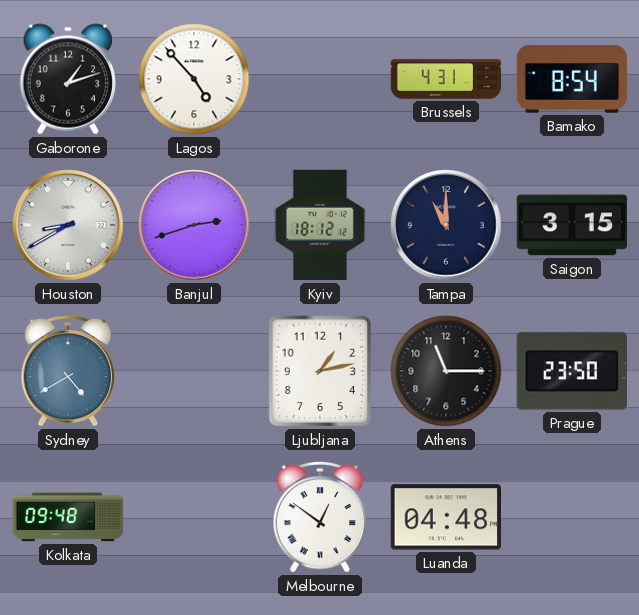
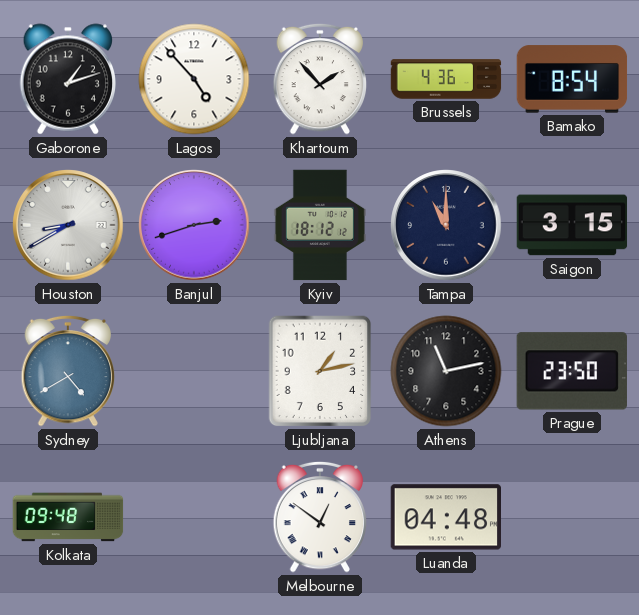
Khartoum: none -> 1:53 (320, 79)
Brussels: 4:31 -> 4:36 (446, 79)
Athens: 11:15 -> 11:13 (446, 371)
